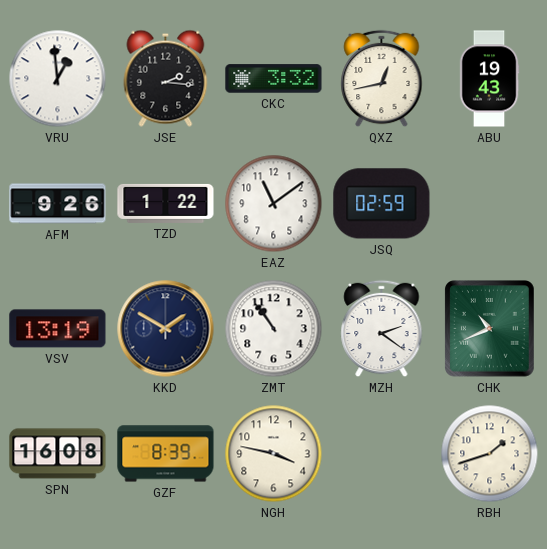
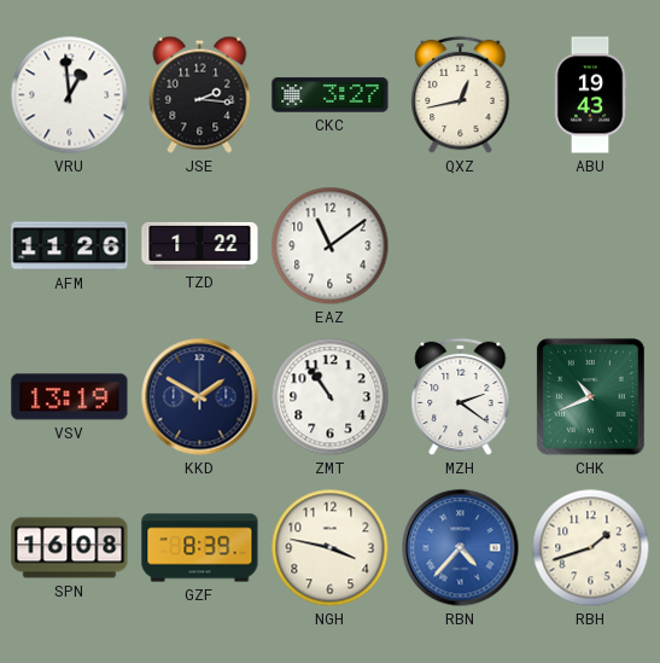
CKC: 3:32 -> 3:27 (331, 95)
AFM: 9:26 -> 11:26 (70, 246)
JSQ: 02:59 -> none (382, 204)
RBN: none -> 4:37 (461, 548)
